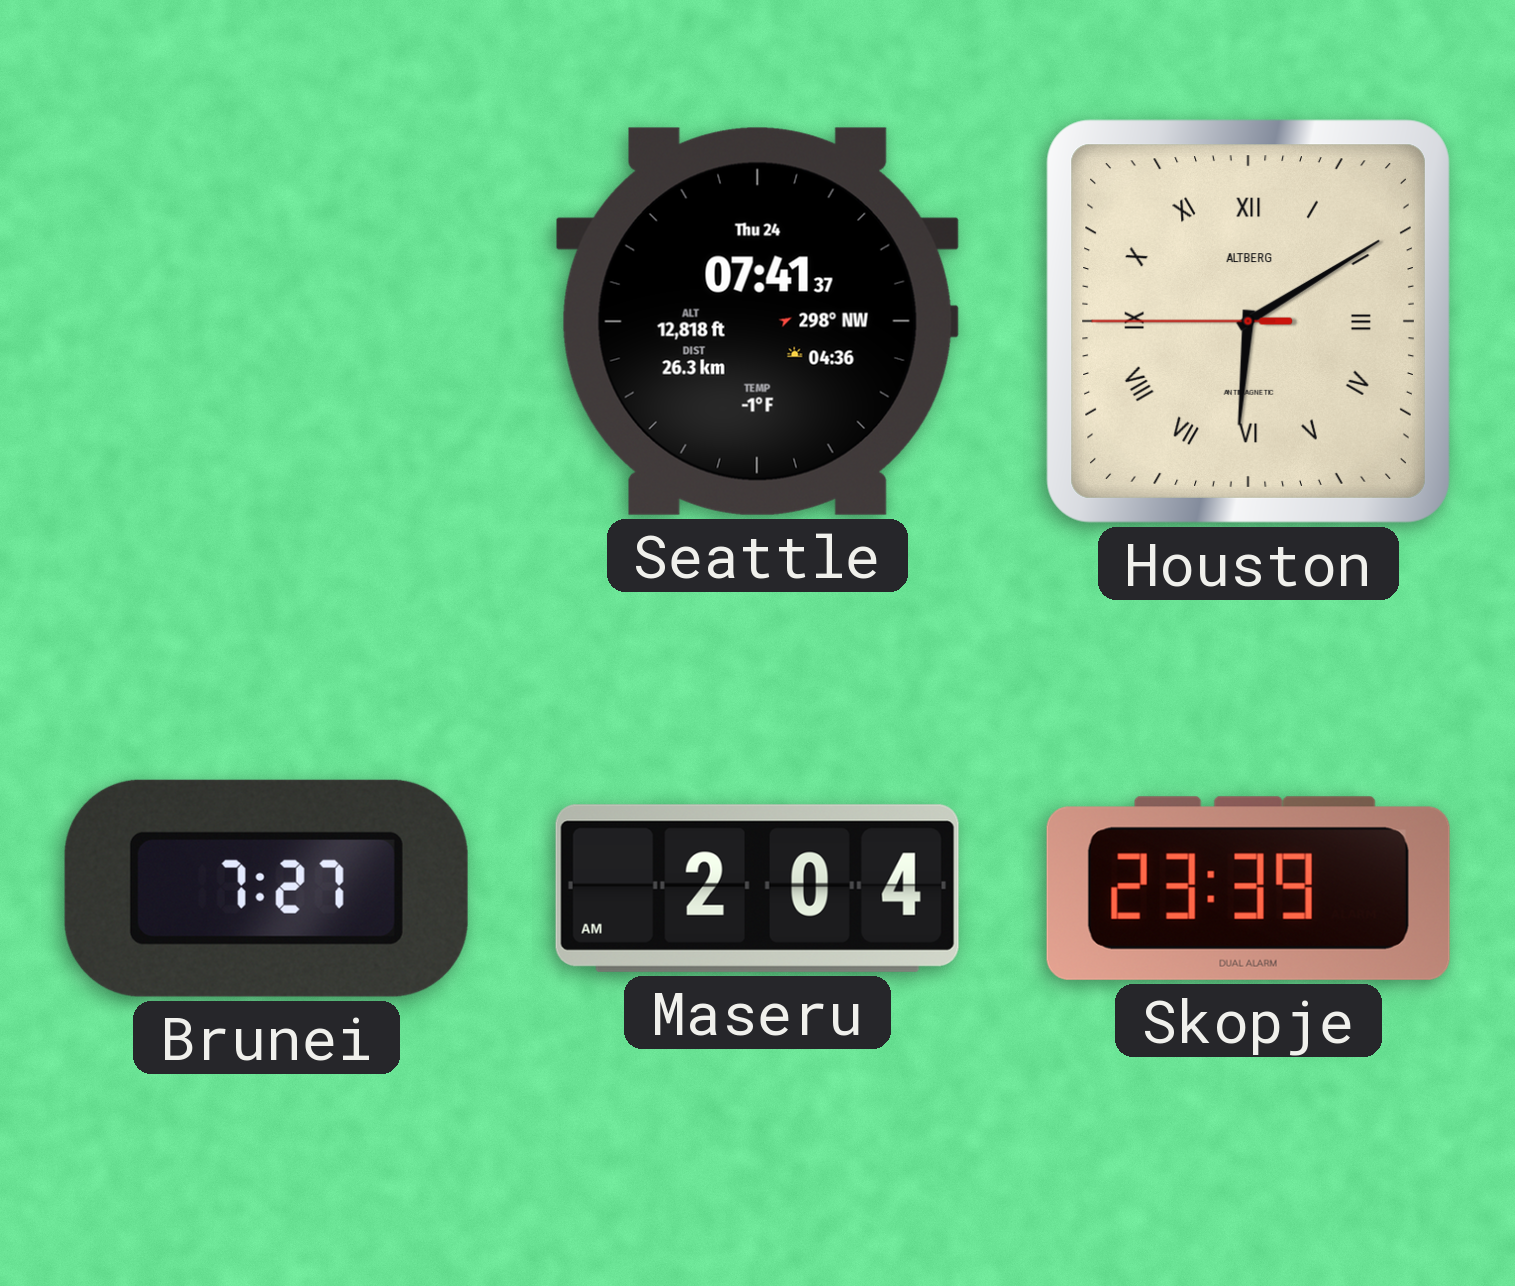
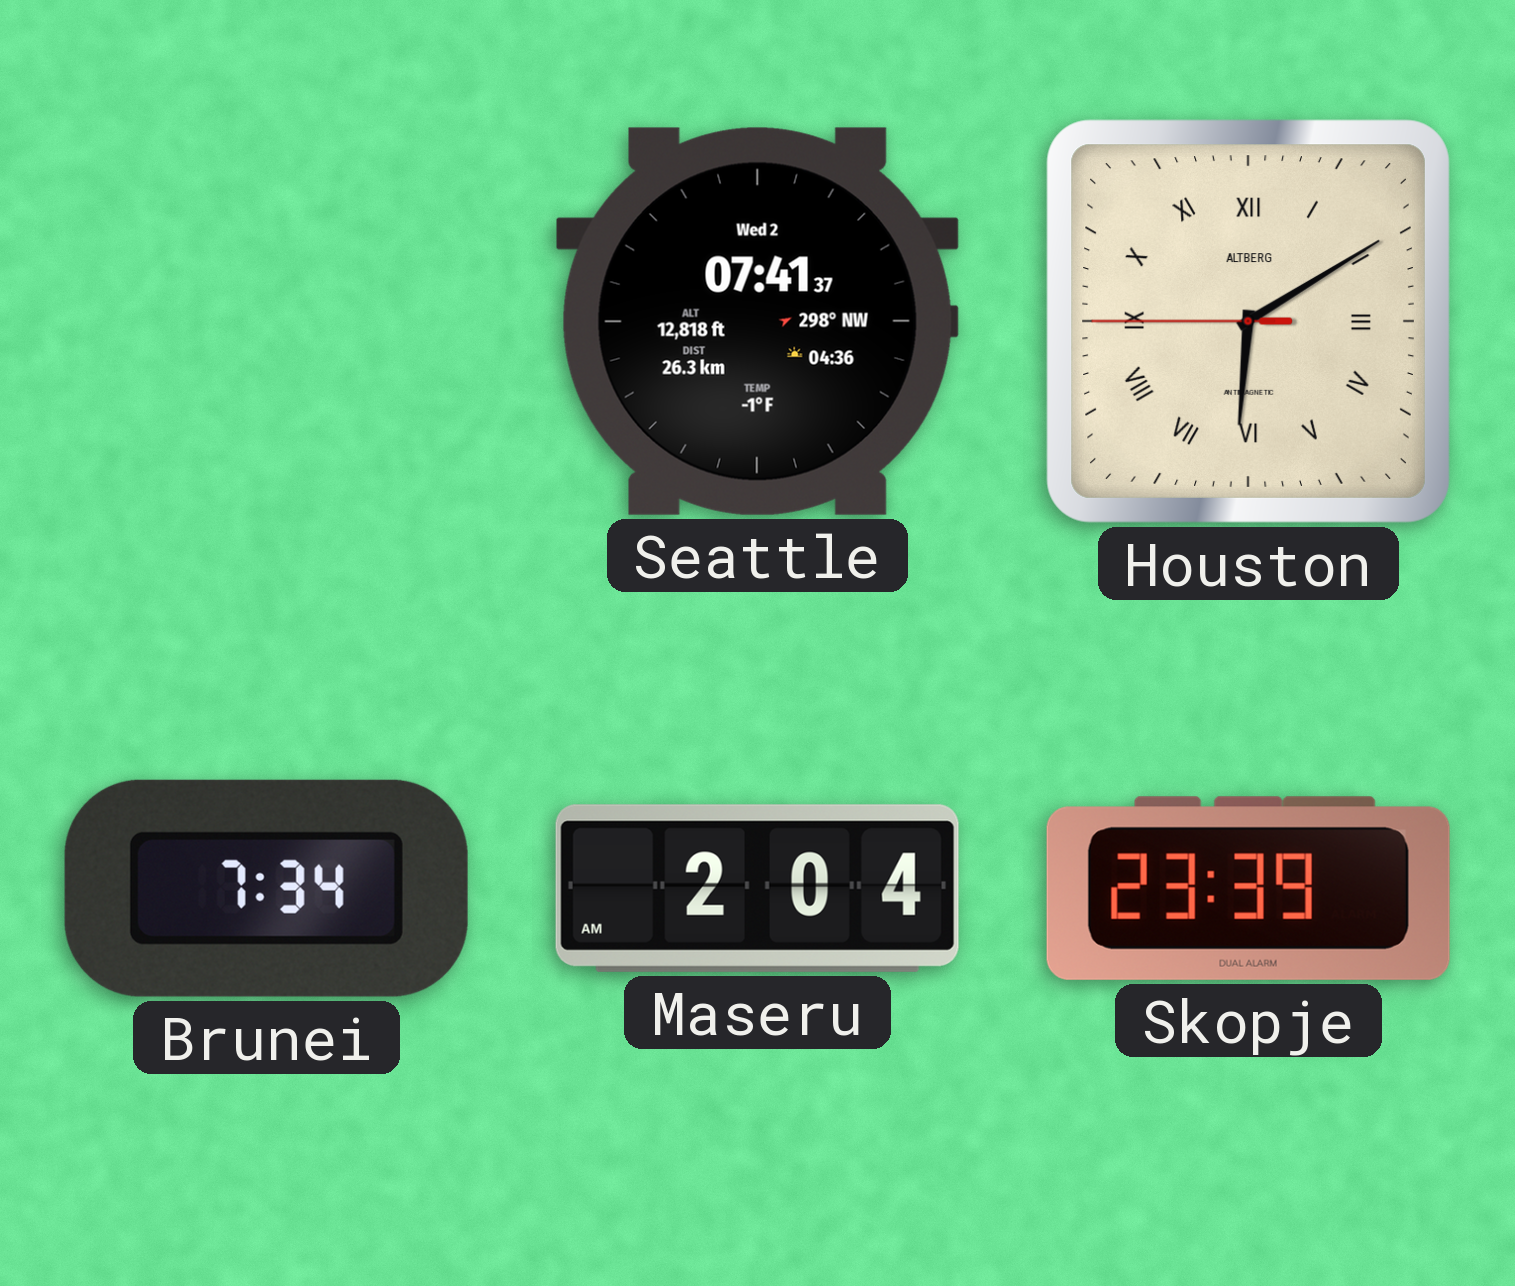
Seattle date: Thu 24 -> Wed 2 (757, 321)
Brunei: 7:27 -> 7:34 (266, 888)
